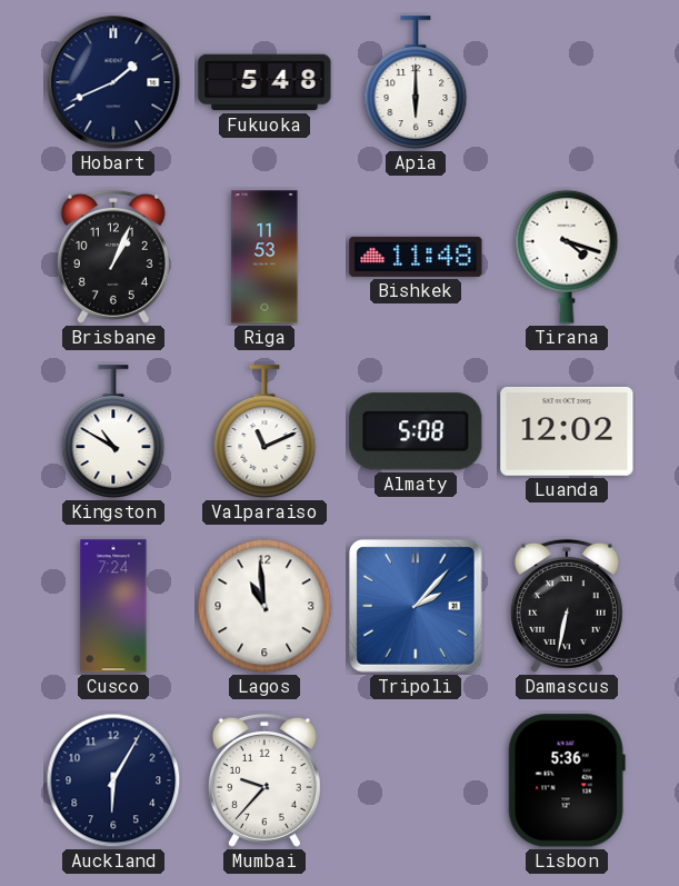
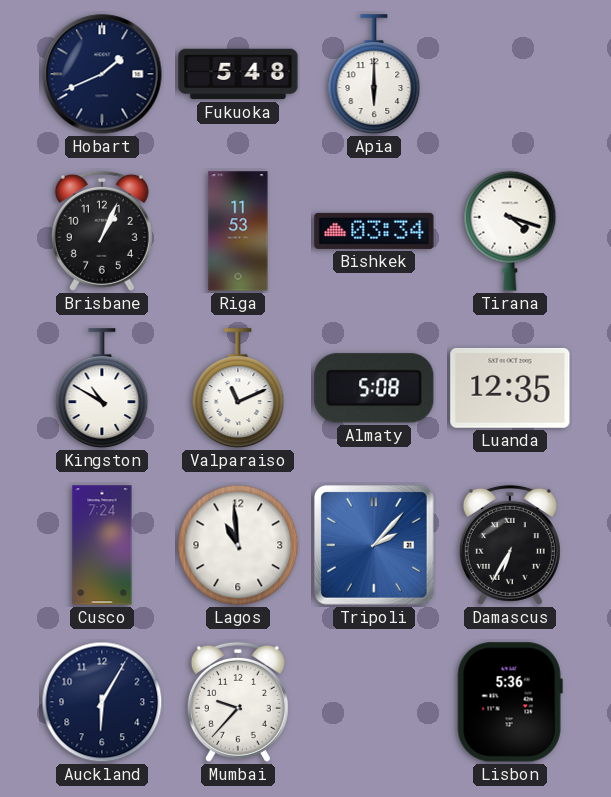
Bishkek: 11:48 -> 03:34 (374, 231)
Luanda: 12:02 -> 12:35 (510, 388)
Damascus: 6:32 -> 6:35 (510, 545)
